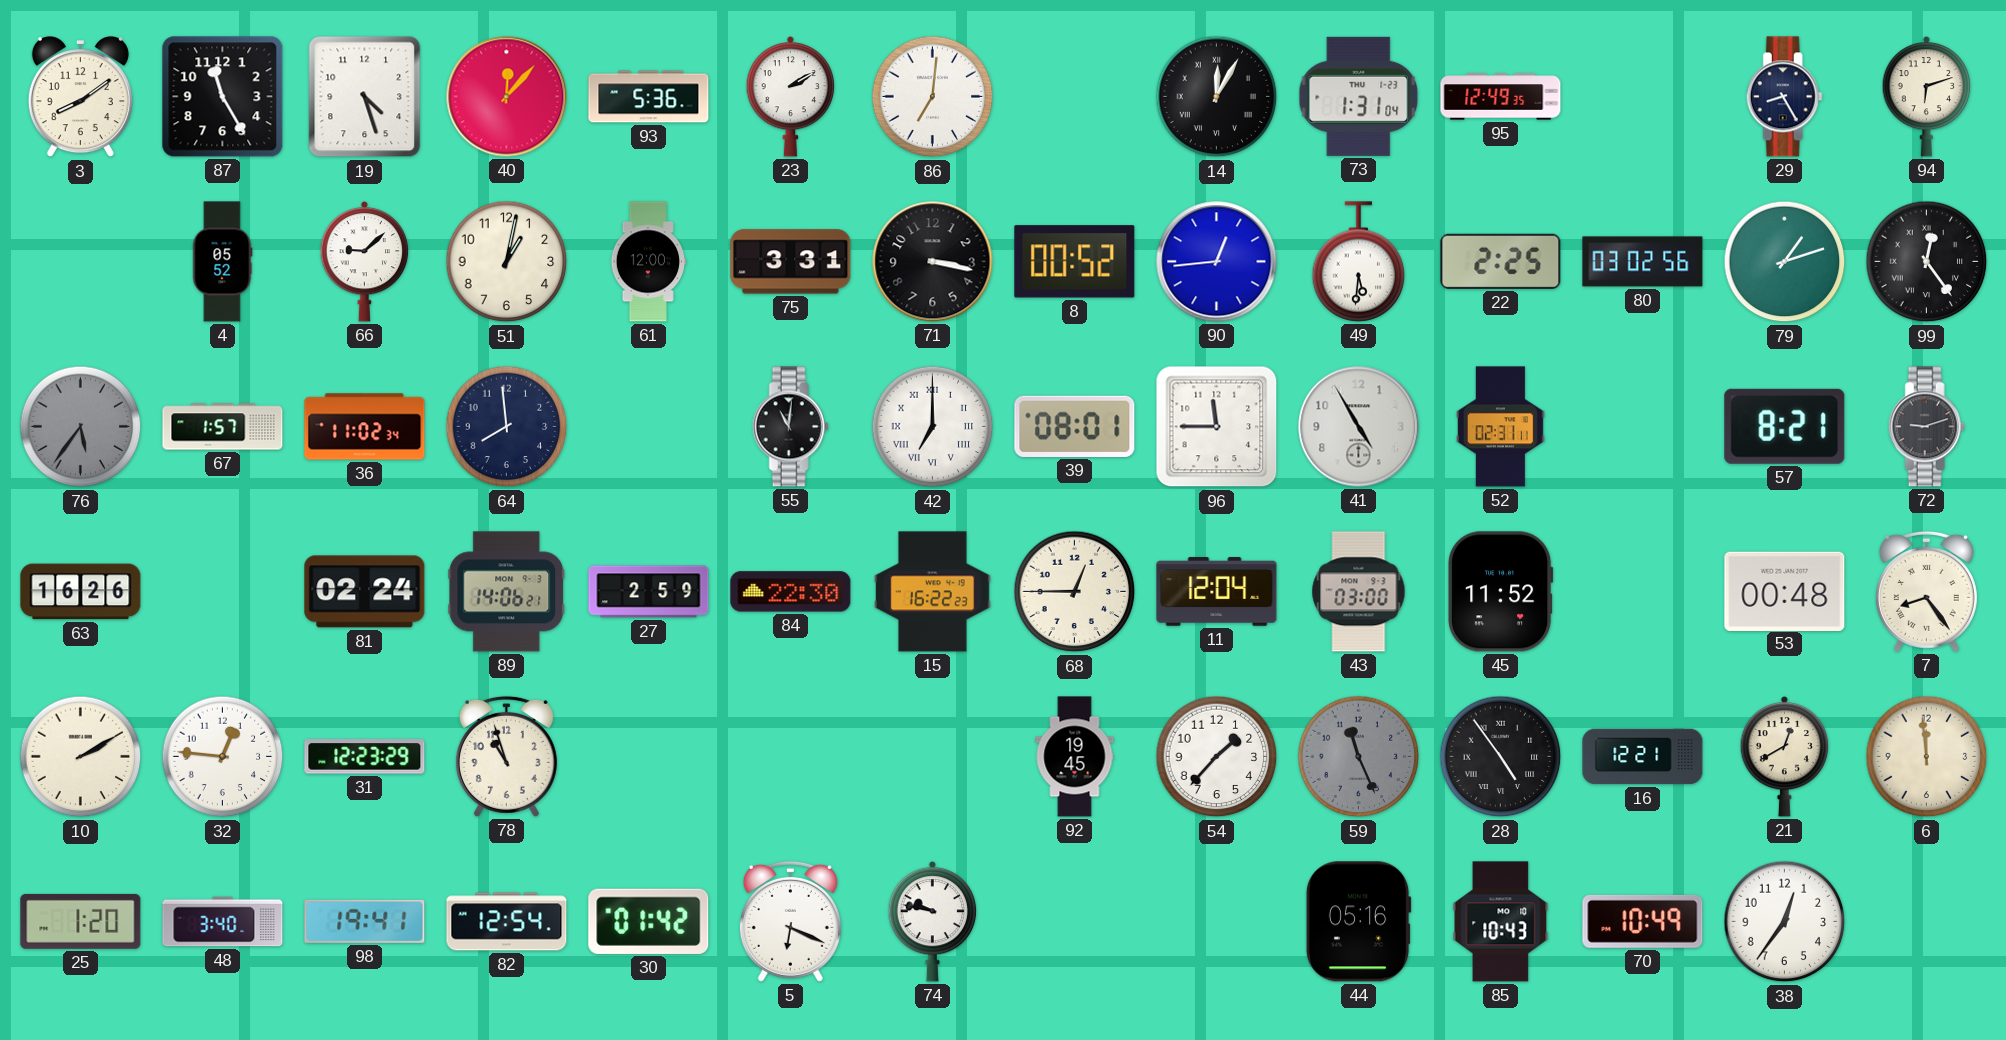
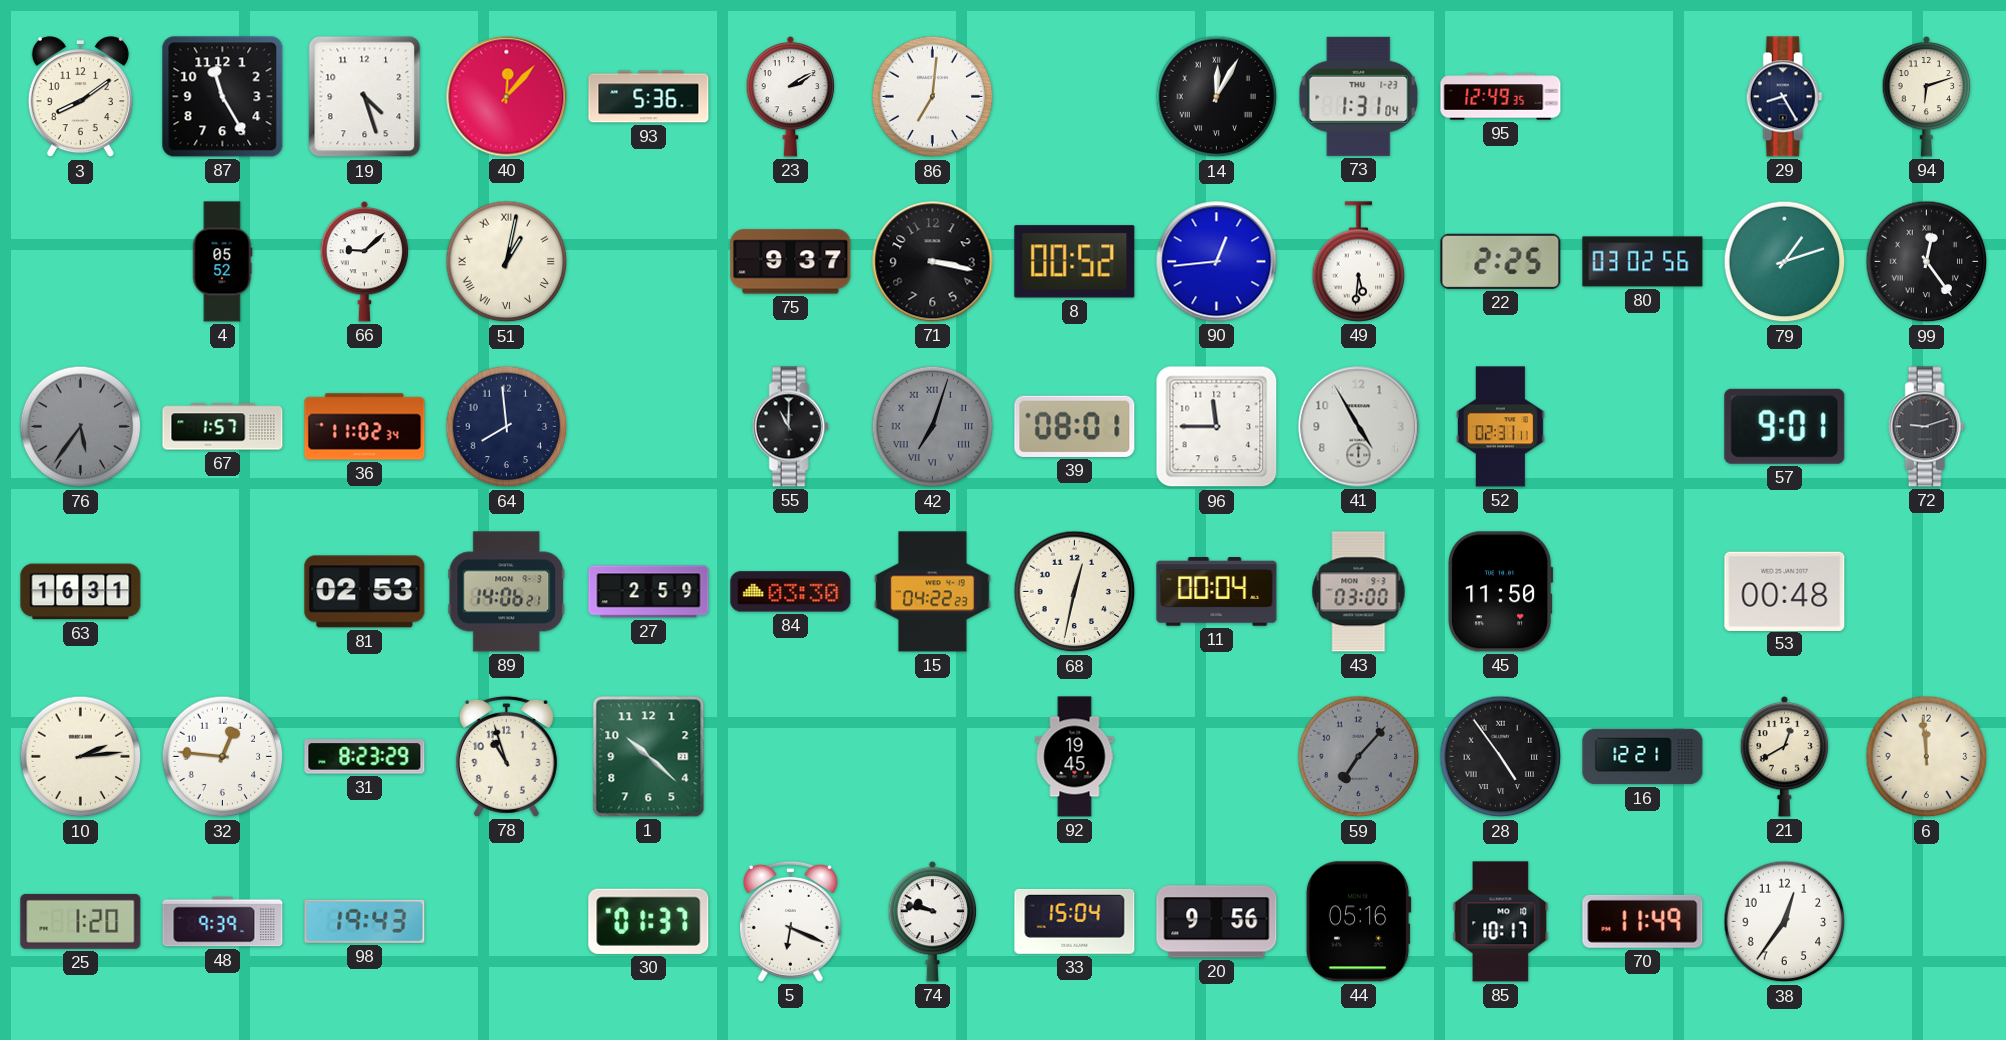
51 numerals: Arabic -> Roman (507, 262)
61: 12:00 -> none (648, 262)
75: 3:31 -> 9:37 (791, 262)
55: 11:01 -> 11:00 (790, 427)
42: 7:00 -> 7:03 (933, 427)
42 dial: white -> grey (933, 427)
57: 8:21 -> 9:01 (1785, 426)
63: 16:26 -> 16:31 (81, 592)
81: 02:24 -> 02:53 (365, 592)
84: 22:30 -> 03:30 (791, 592)
15: 16:22 -> 04:22 (933, 592)
68: 12:45 -> 12:32 (1075, 592)
11: 12:04 -> 00:04 (1217, 592)
45: 11:52 -> 11:50 (1501, 592)
7: 8:24 -> none (1926, 591)
10: 2:10 -> 2:14 (81, 757)
31: 12:23 -> 8:23 (365, 757)
1: none -> 10:22 (649, 757)
54: 1:37 -> none (1217, 757)
59: 11:26 -> 7:07 (1359, 757)
48: 3:40 -> 9:39 (223, 922)
98: 19:41 -> 19:43 (365, 921)
82: 12:54 -> none (507, 922)
30: 01:42 -> 01:37 (649, 921)
33: none -> 15:04 (1075, 921)
20: none -> 9:56 (1217, 922)
85: 10:43 -> 10:17 (1501, 922)
70: 10:49 -> 11:49 (1643, 921)
